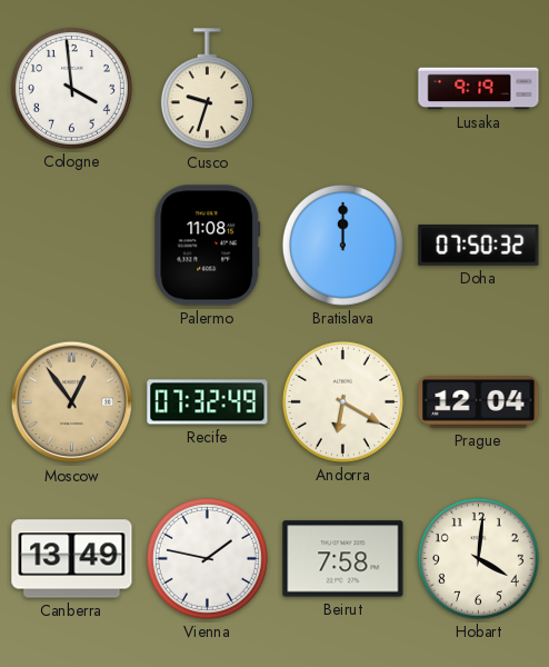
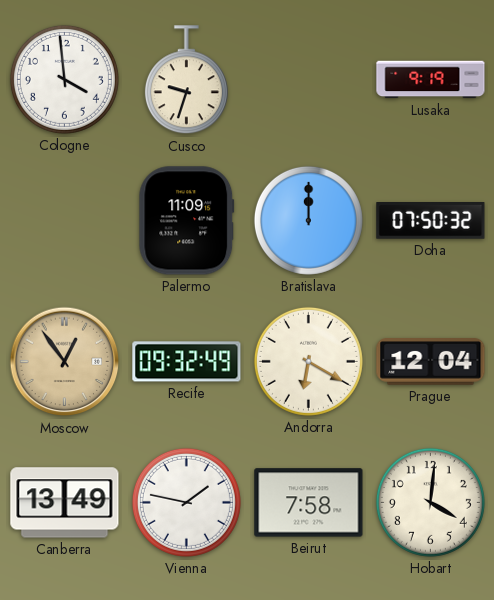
Palermo: 11:08 -> 11:09 (187, 221)
Recife: 07:32 -> 09:32 (187, 362)
